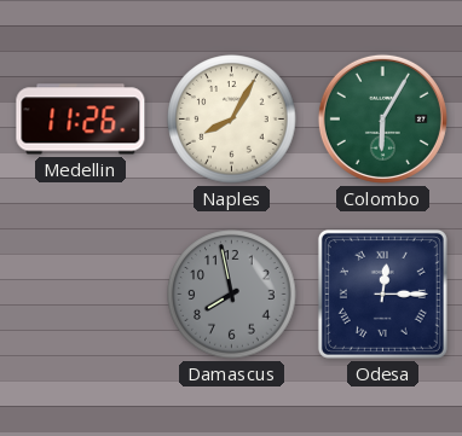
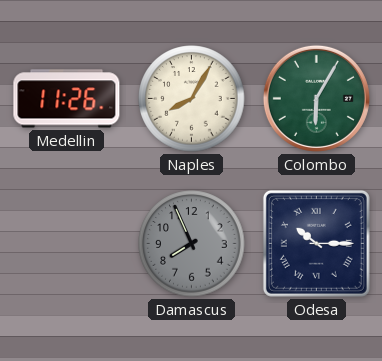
Damascus: 7:58 -> 7:56 (192, 244)
Odesa: 12:15 -> 10:15 (316, 243)
